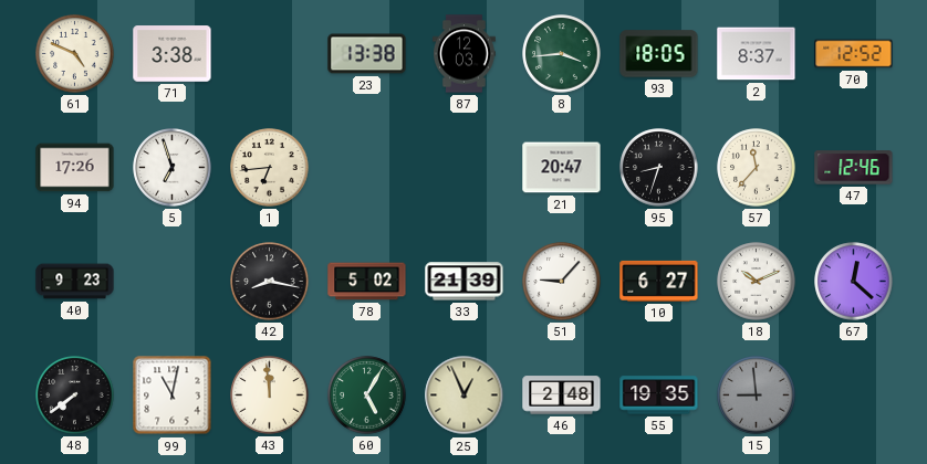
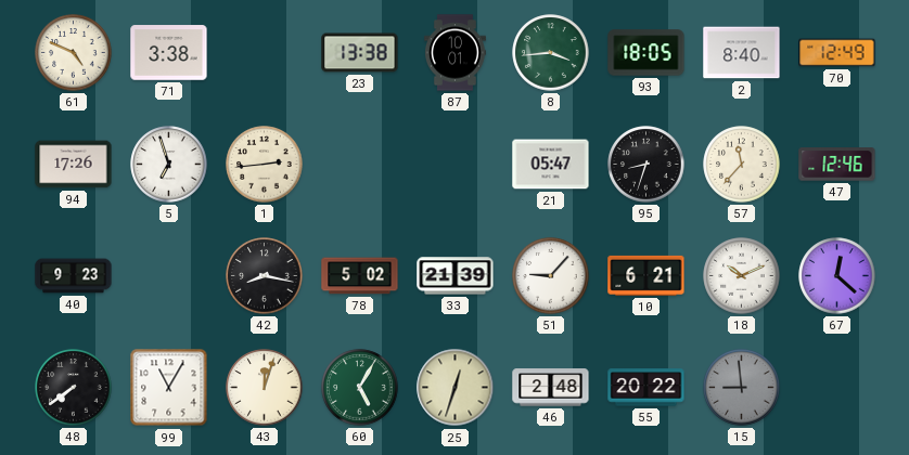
87: 12:03 -> 10:01 (454, 53)
2: 8:37 -> 8:40 (742, 53)
70: 12:52 -> 12:49 (837, 53)
1: 6:44 -> 2:44 (265, 165)
21: 20:47 -> 05:47 (551, 165)
10: 6:27 -> 6:21 (646, 275)
99: 11:02 -> 11:05 (169, 388)
43: 11:59 -> 12:03 (265, 388)
25: 12:56 -> 12:33 (456, 388)
55: 19:35 -> 20:22 (646, 388)
